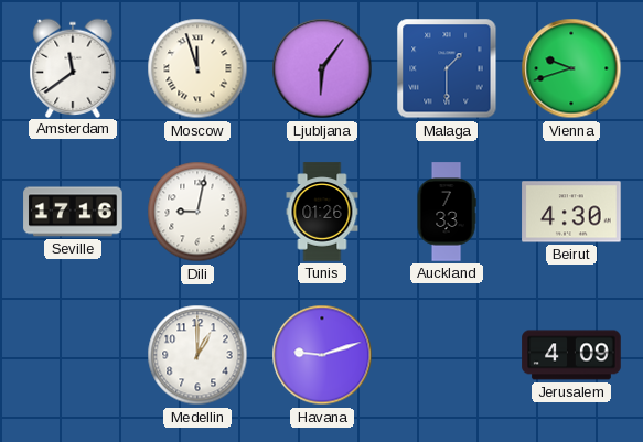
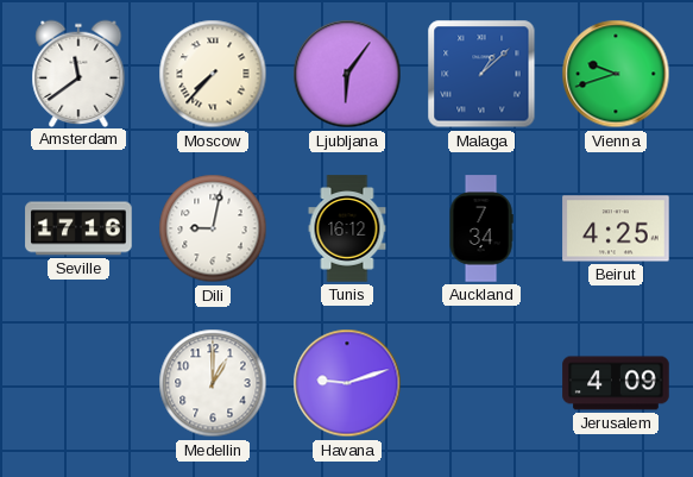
Moscow: 11:57 -> 7:37 (213, 74)
Malaga: 1:30 -> 1:08 (481, 74)
Tunis: 01:26 -> 16:12 (347, 228)
Auckland: 7:33 -> 7:34 (481, 228)
Beirut: 4:30 -> 4:25 (616, 228)
